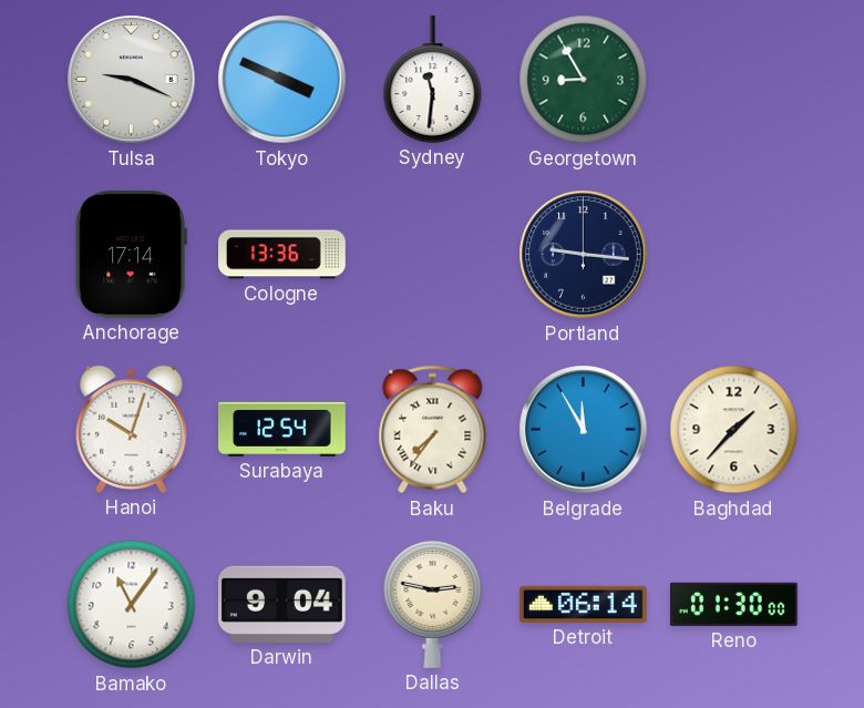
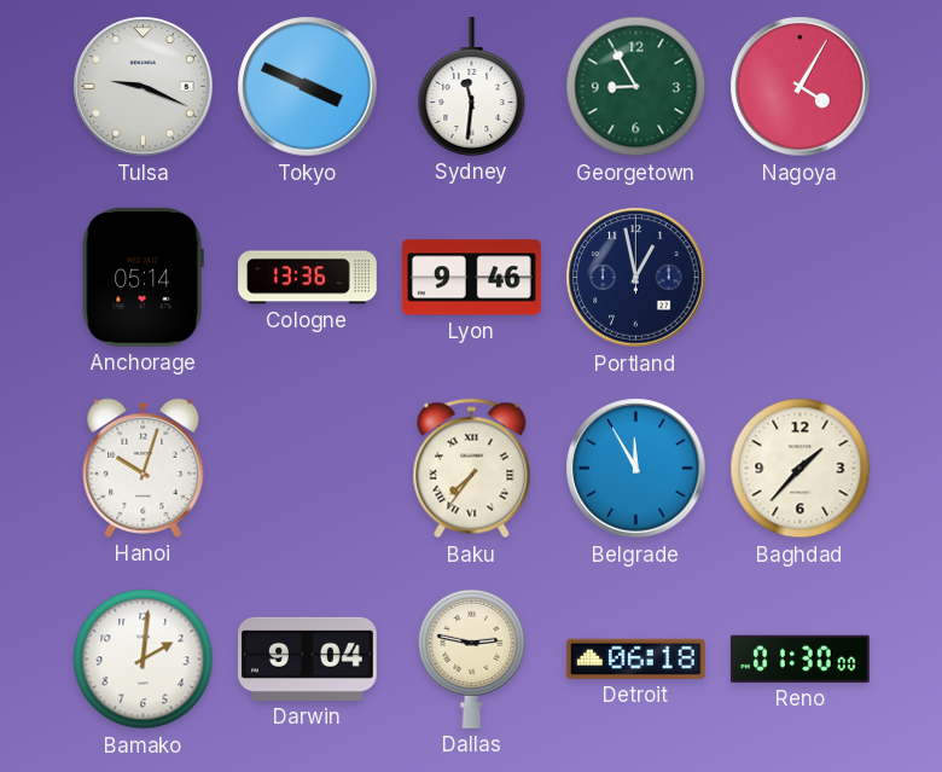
Nagoya: none -> 4:05 (801, 87)
Anchorage: 17:14 -> 05:14 (143, 277)
Lyon: none -> 9:46 (471, 278)
Portland: 9:16 -> 12:58 (636, 278)
Surabaya: 12:54 -> none (282, 429)
Bamako: 11:06 -> 2:01 (144, 660)
Detroit: 06:14 -> 06:18 (635, 658)
